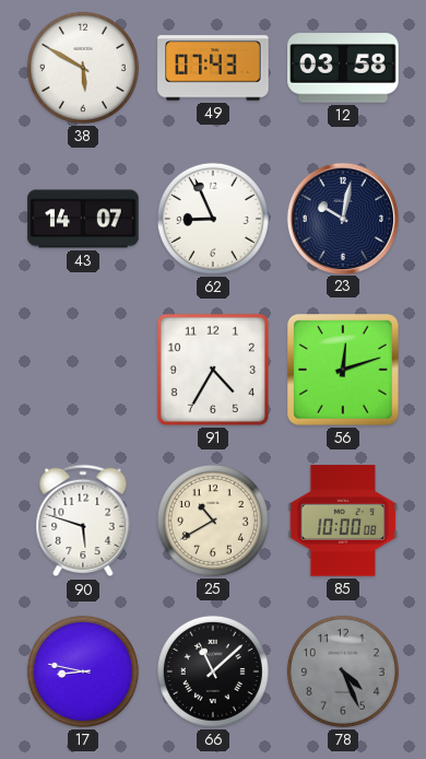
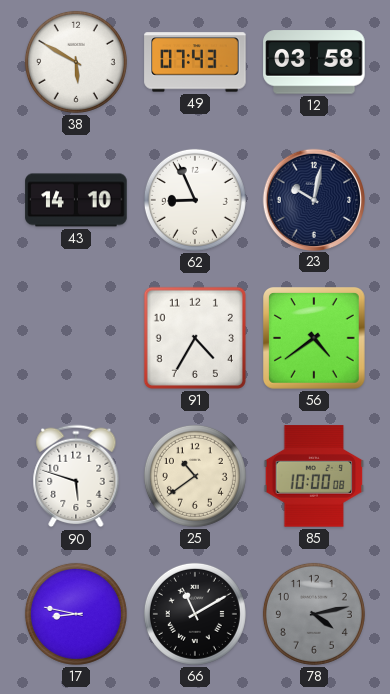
43: 14:07 -> 14:10 (76, 200)
56: 12:12 -> 4:39 (315, 339)
25: 10:40 -> 10:39 (195, 476)
66: 11:08 -> 11:10 (195, 614)
78: 4:26 -> 4:13 (314, 614)
